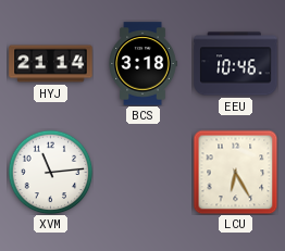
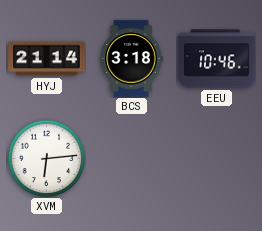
XVM: 11:14 -> 6:14 (46, 158)
LCU: 6:25 -> none (235, 172)
